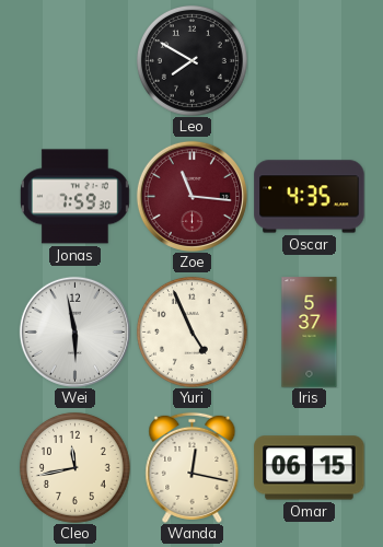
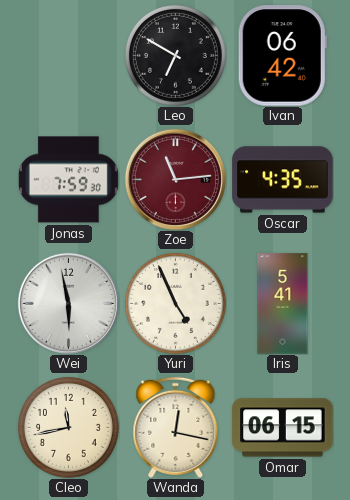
Leo: 7:50 -> 6:50 (175, 55)
Ivan: none -> 06:42 (282, 56)
Zoe: 11:16 -> 11:14 (175, 179)
Iris: 5:37 -> 5:41 (283, 304)
